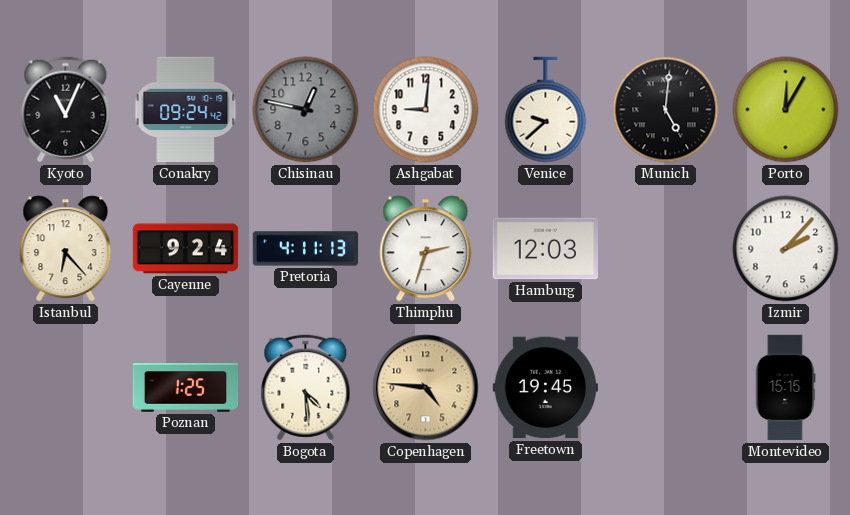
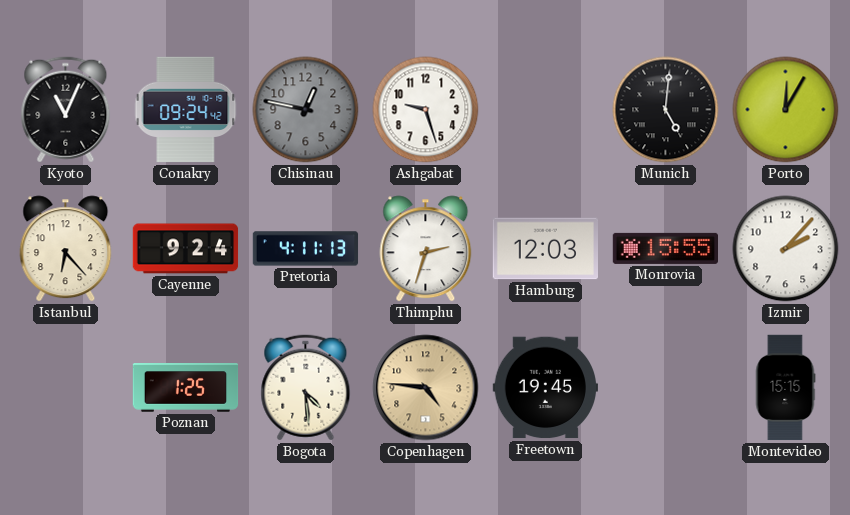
Ashgabat: 9:01 -> 9:27 (426, 110)
Venice: 9:38 -> none (546, 110)
Monrovia: none -> 15:55 (665, 248)
